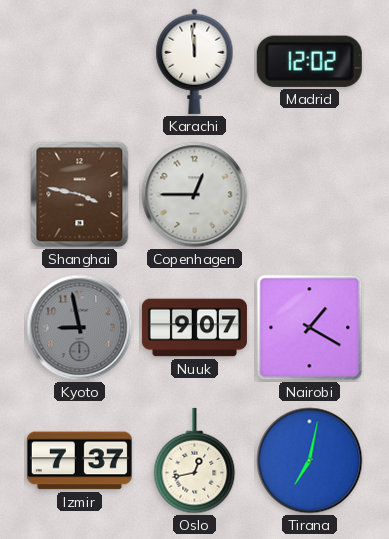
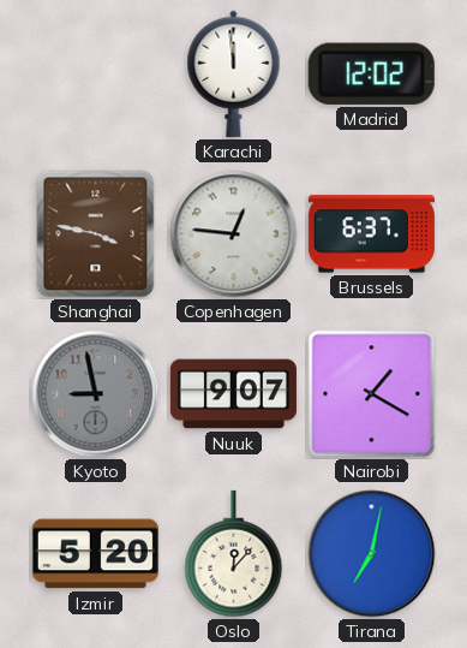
Copenhagen: 12:45 -> 12:46 (234, 234)
Brussels: none -> 6:37 (371, 234)
Izmir: 7:37 -> 5:20 (95, 554)
Oslo: 12:43 -> 12:07 (234, 554)
